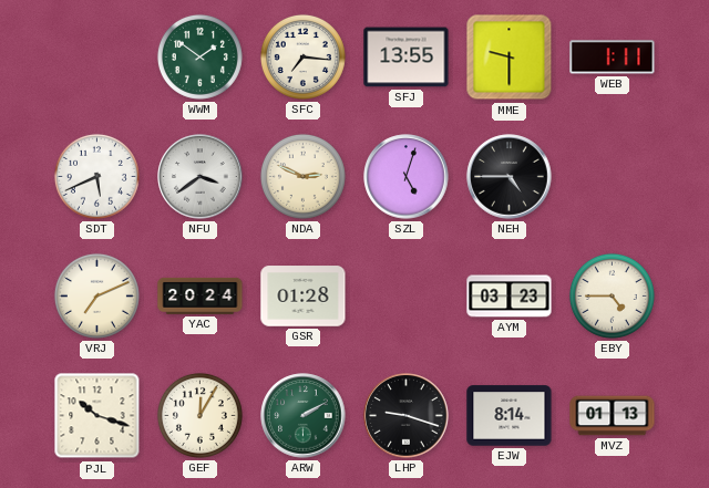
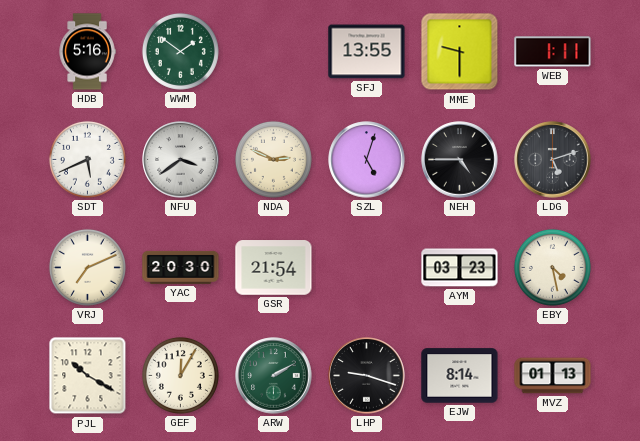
HDB: none -> 5:16 (87, 52)
SFC: 7:16 -> none (302, 56)
LDG: none -> 5:12 (553, 160)
YAC: 20:24 -> 20:30 (181, 267)
GSR: 01:28 -> 21:54 (274, 268)
EBY: 4:45 -> 4:28 (552, 267)
PJL: 10:18 -> 10:20 (88, 376)
